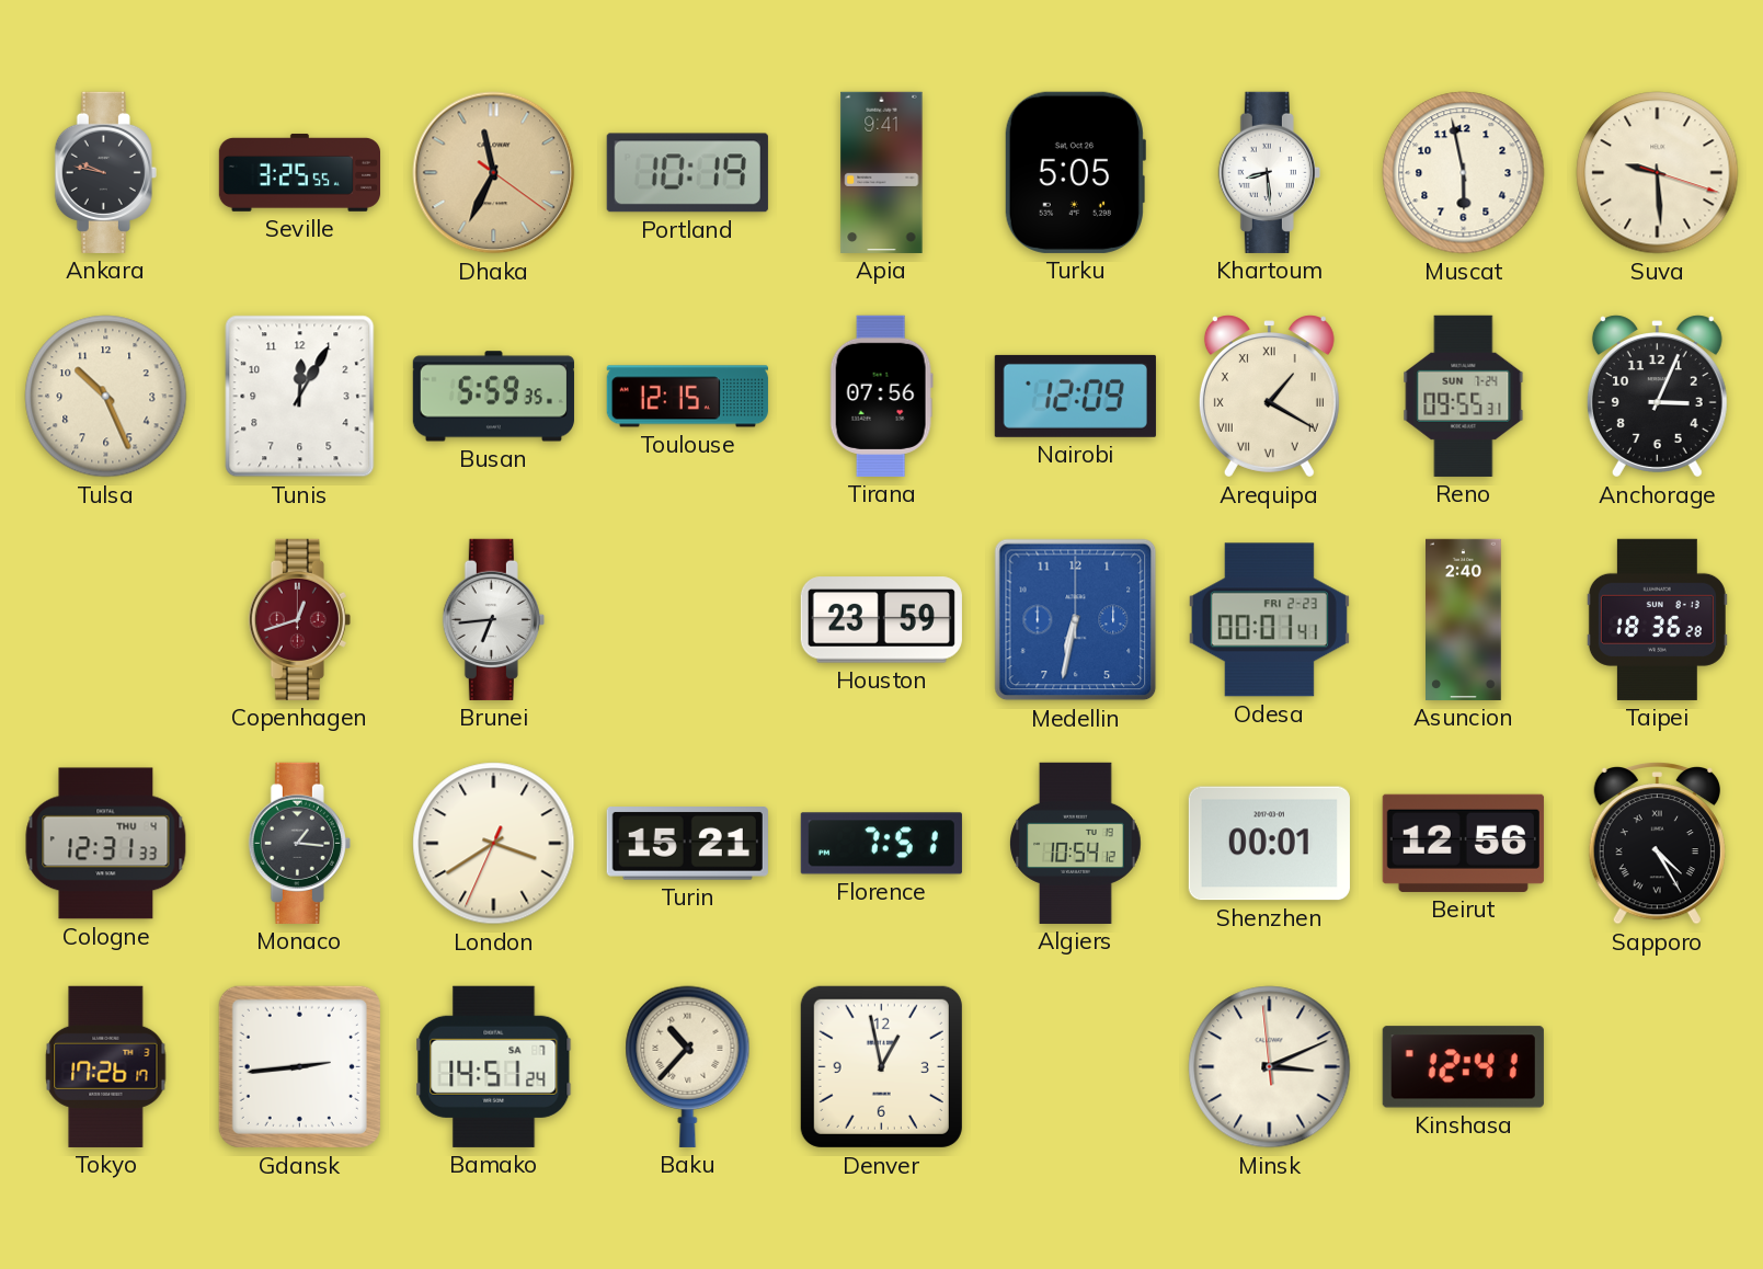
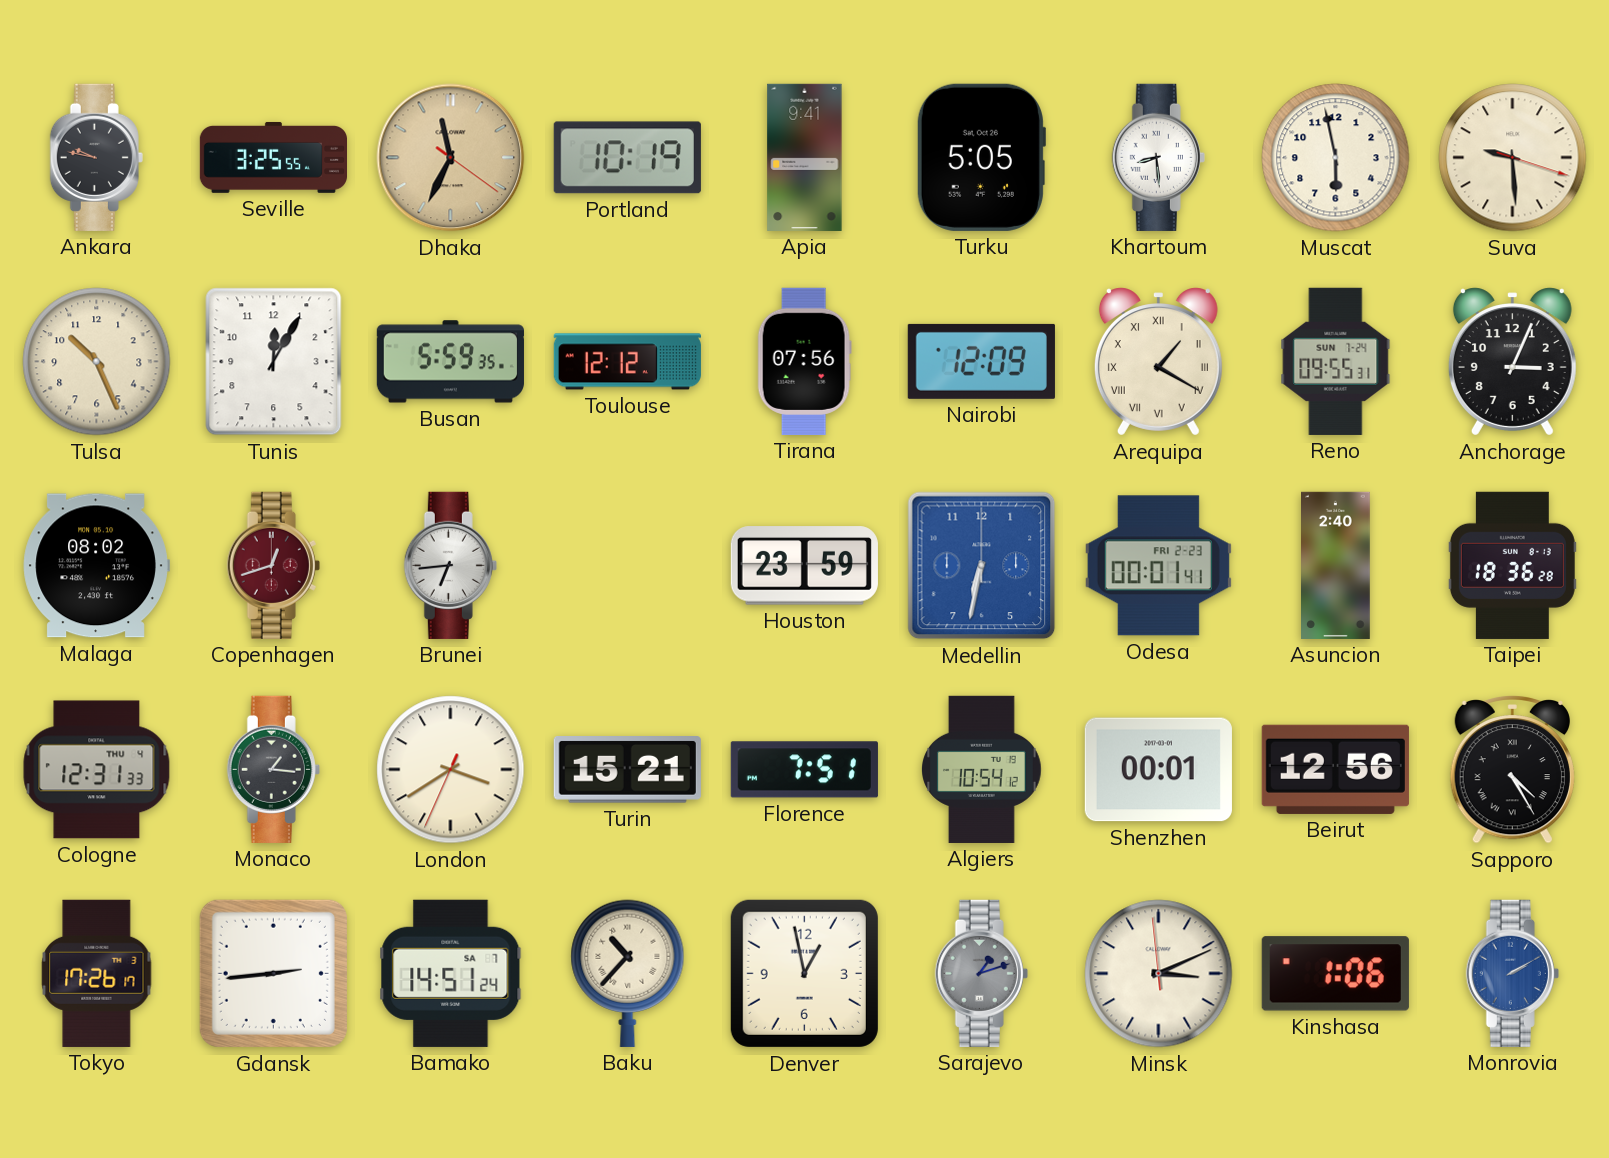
Toulouse: 12:15 -> 12:12 (627, 362)
Malaga: none -> 08:02 (96, 566)
Sarajevo: none -> 1:12 (981, 973)
Kinshasa: 12:41 -> 1:06 (1335, 974)
Monrovia: none -> 2:10 (1512, 973)
